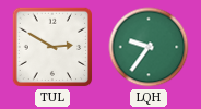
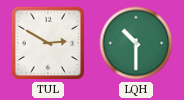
LQH: 9:36 -> 10:30 (136, 43)
